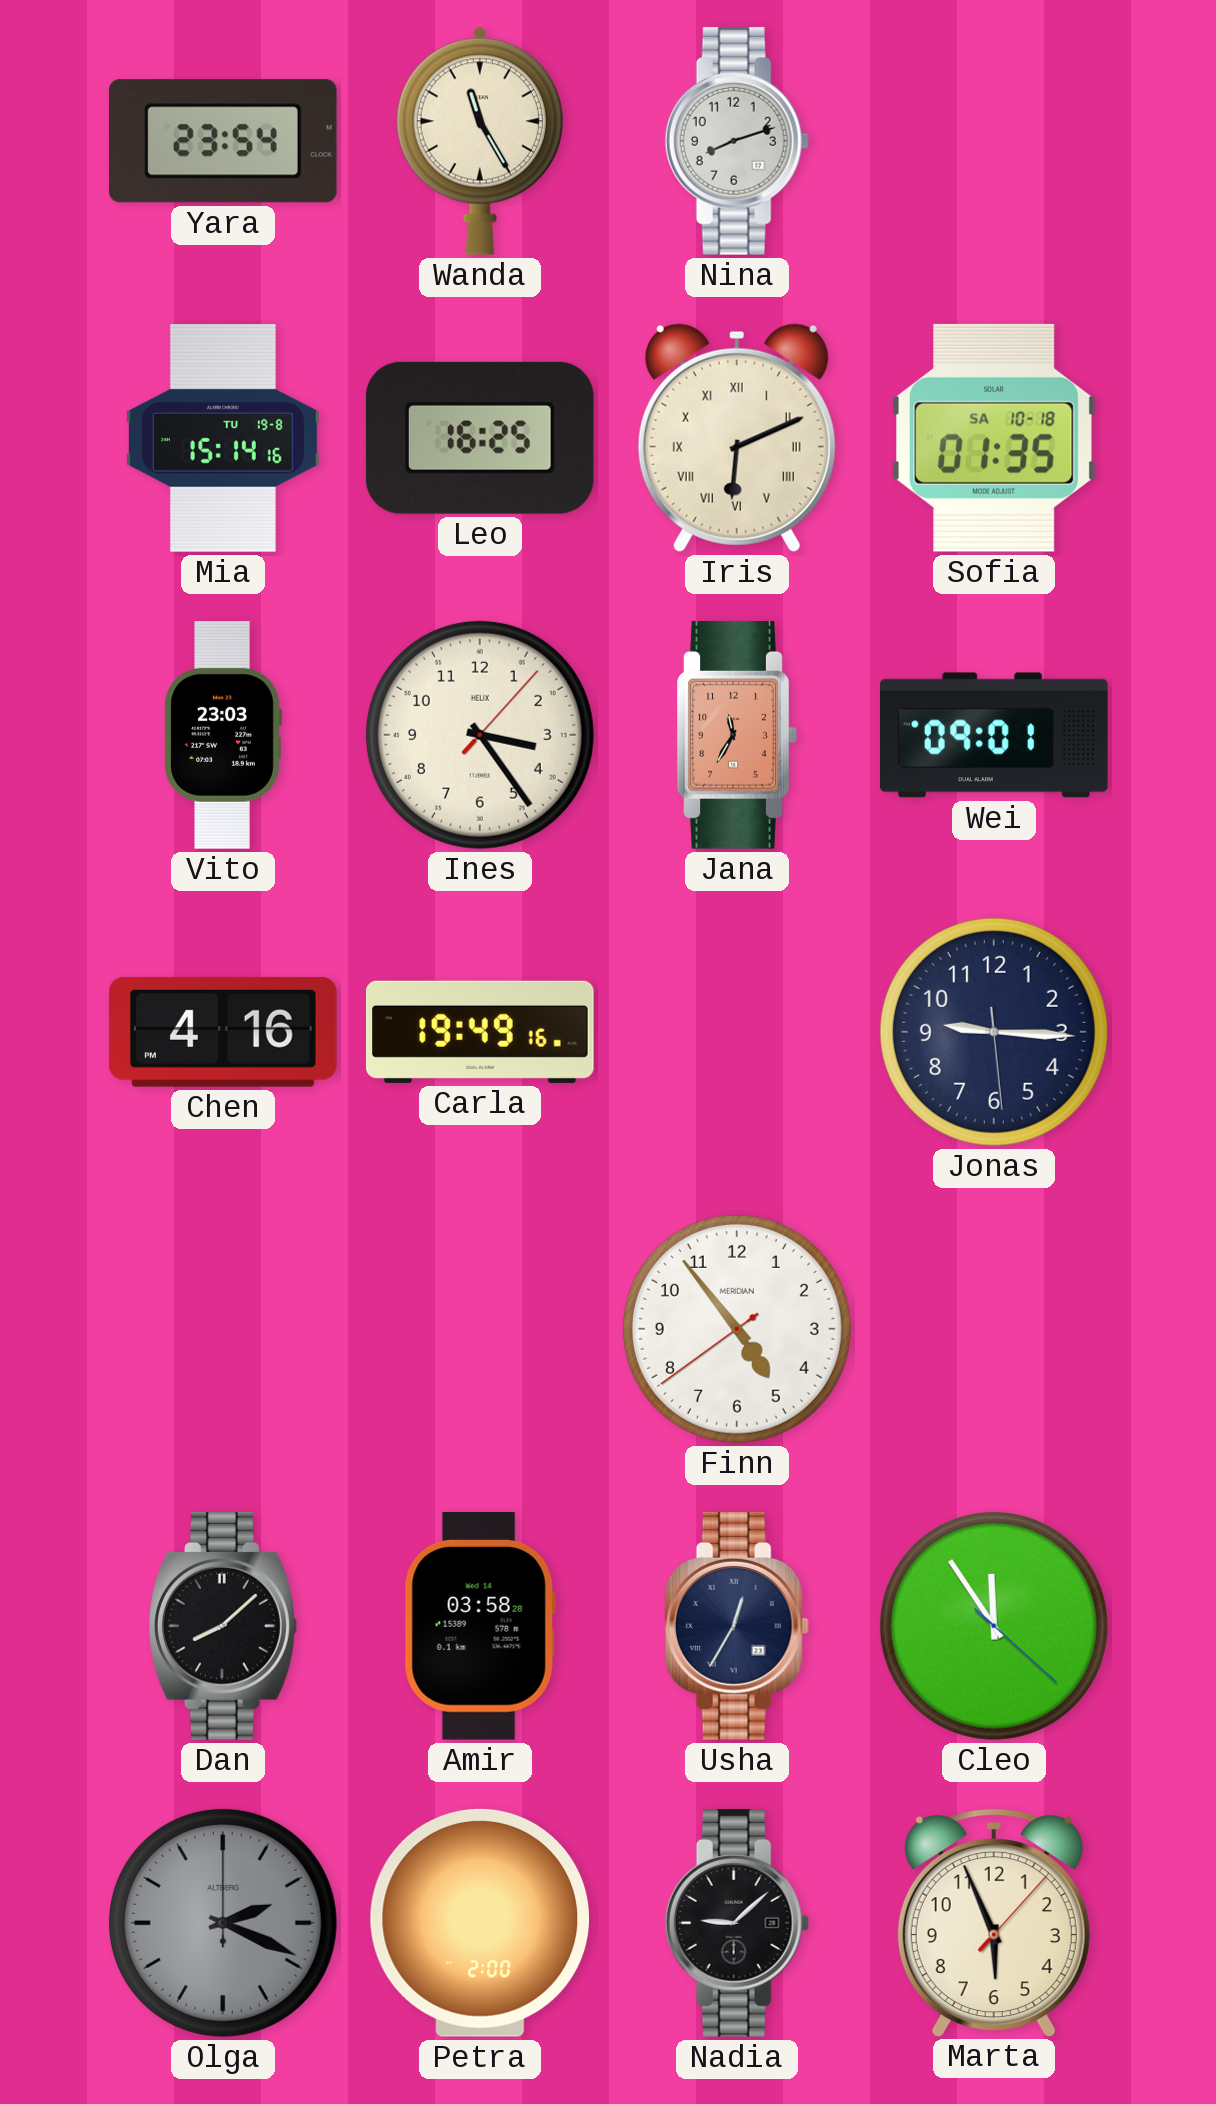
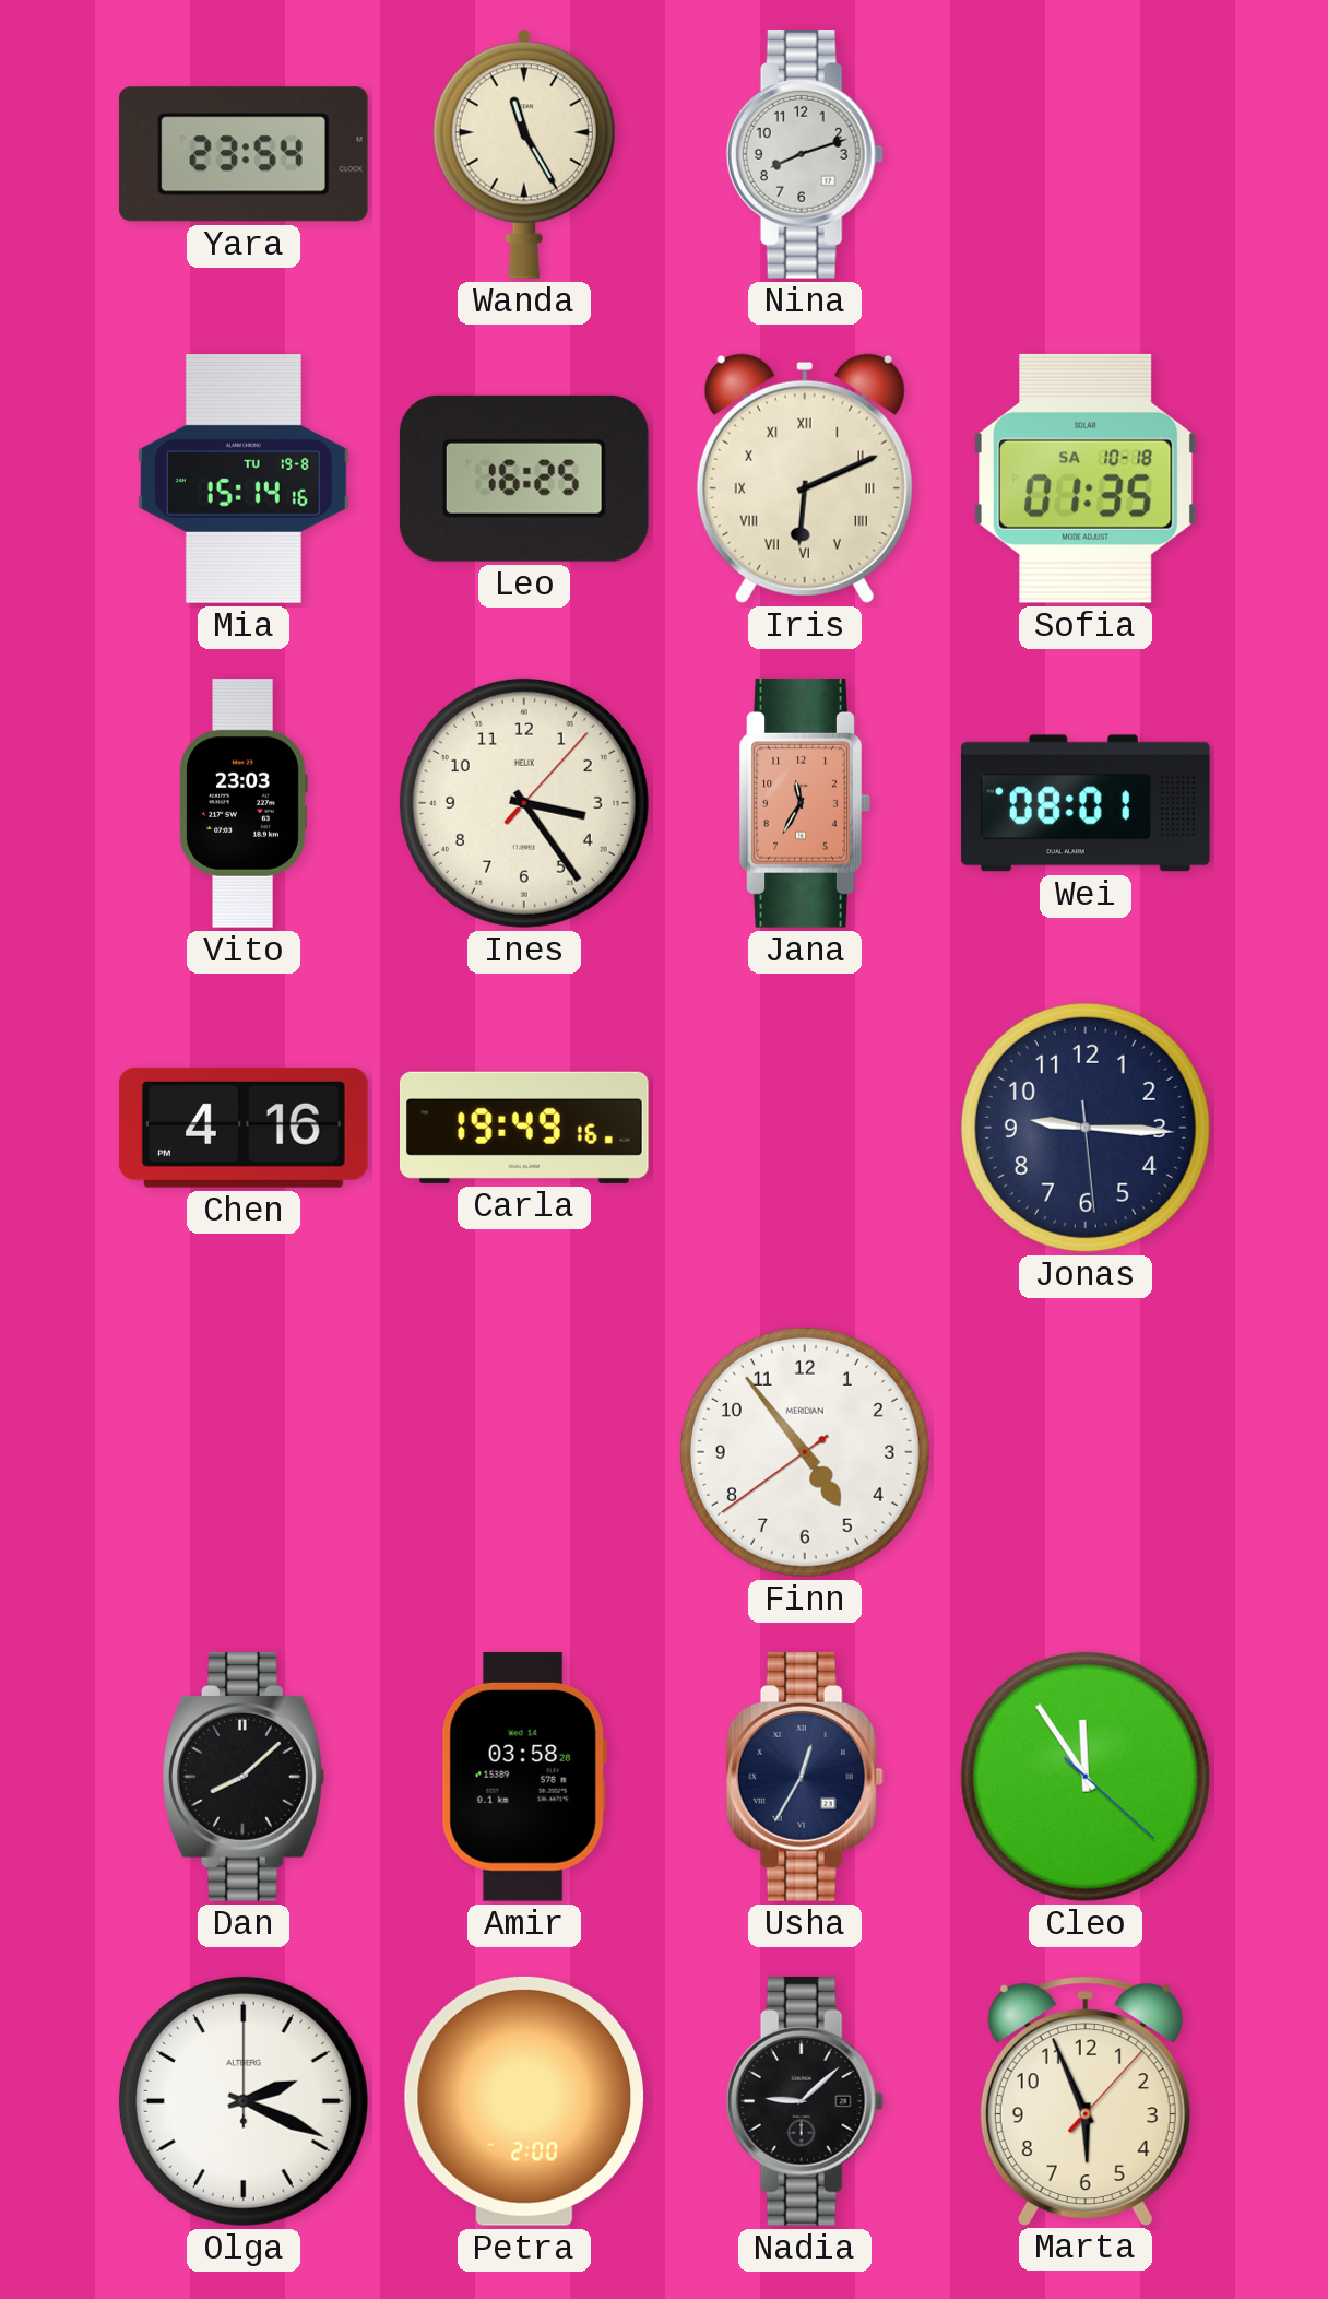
Wei: 09:01 -> 08:01 (1087, 803)
Olga dial: grey -> white (244, 2101)
